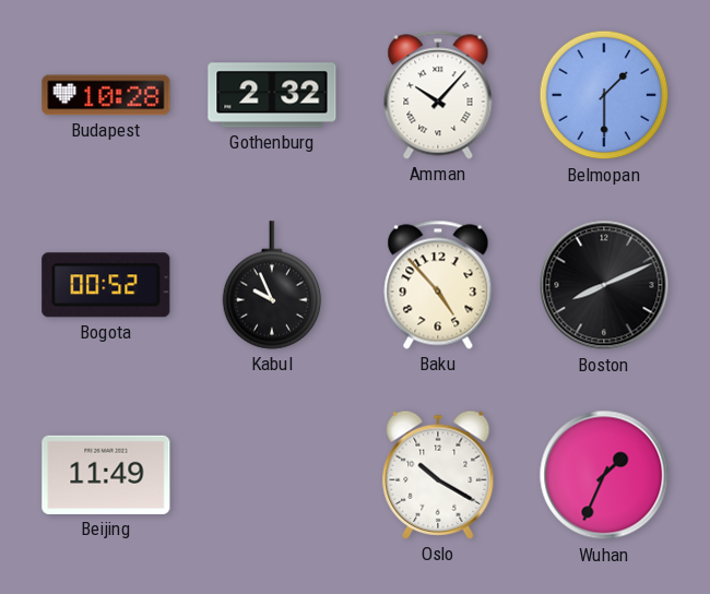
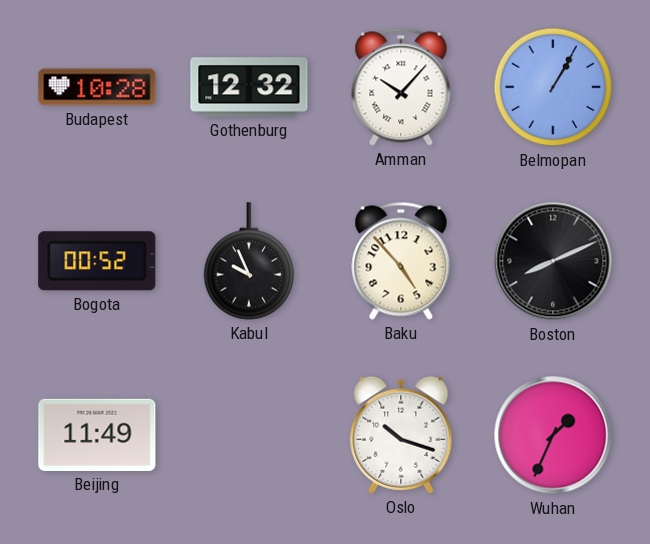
Gothenburg: 2:32 -> 12:32 (249, 87)
Belmopan: 1:30 -> 1:05 (553, 87)
Oslo: 10:20 -> 10:18 (401, 435)
